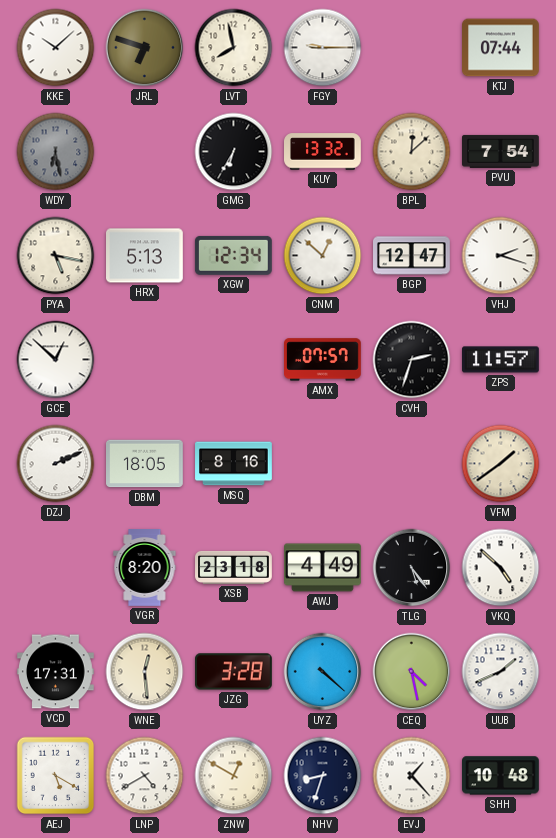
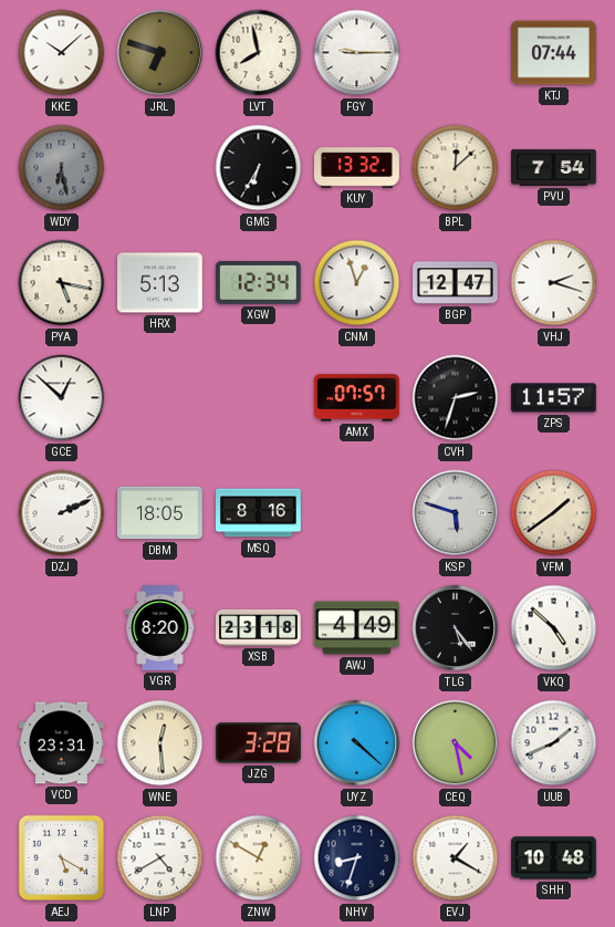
CNM: 12:52 -> 12:57 (357, 283)
KSP: none -> 5:48 (456, 513)
VCD: 17:31 -> 23:31 (62, 743)
EVJ: 1:23 -> 1:20 (456, 858)
